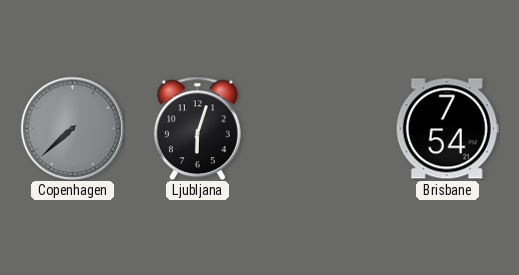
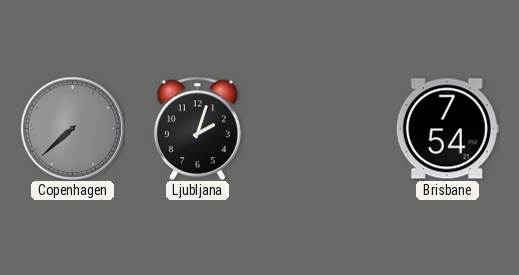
Ljubljana: 6:03 -> 2:03 (197, 128)
